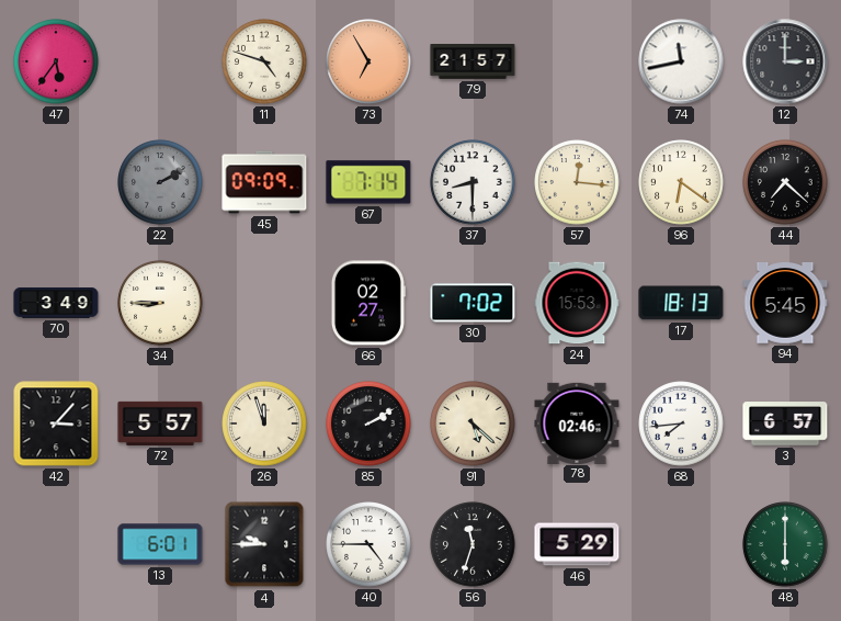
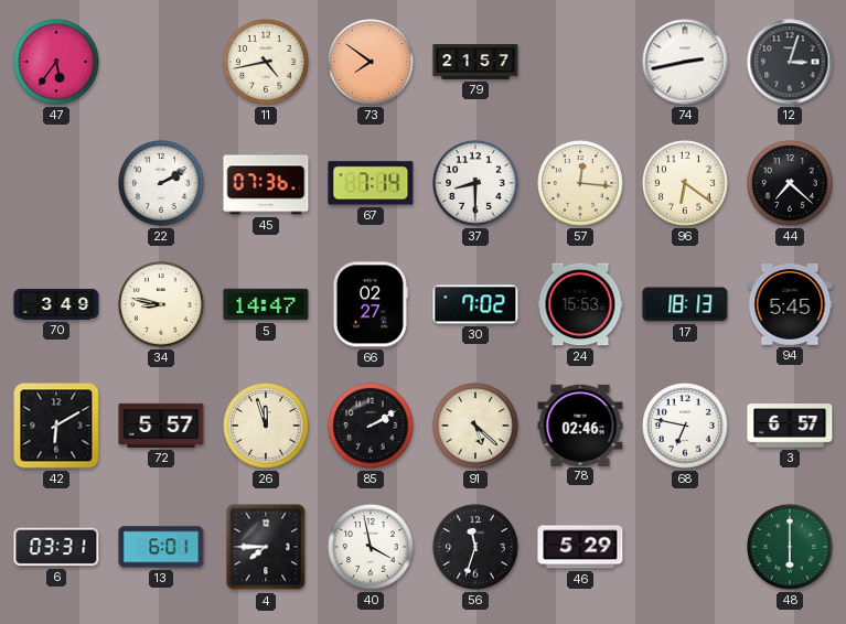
11: 4:48 -> 4:43 (266, 62)
73: 6:55 -> 7:51 (371, 62)
74: 11:43 -> 2:43 (685, 62)
12: 3:00 -> 3:03 (790, 62)
22 dial: grey -> white (161, 183)
45: 09:09 -> 07:36 (266, 183)
34: 8:45 -> 8:47 (161, 304)
5: none -> 14:47 (266, 304)
42: 3:07 -> 6:10 (56, 426)
68: 7:44 -> 6:47 (685, 426)
6: none -> 03:31 (56, 547)
4: 9:45 -> 7:45 (266, 547)
40: 4:45 -> 3:58 (371, 547)
